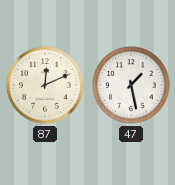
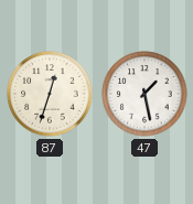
87: 12:11 -> 12:33 (50, 94)
